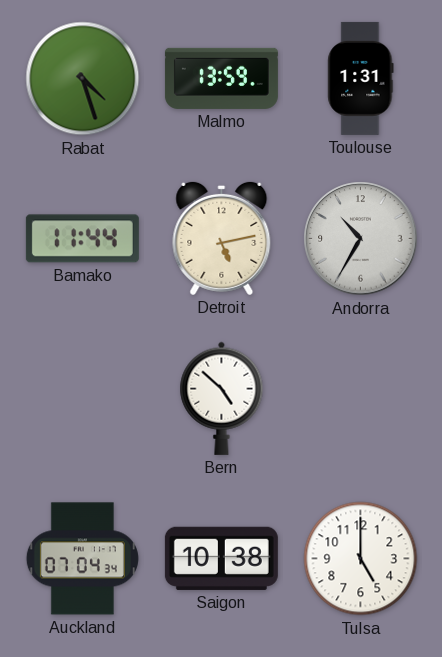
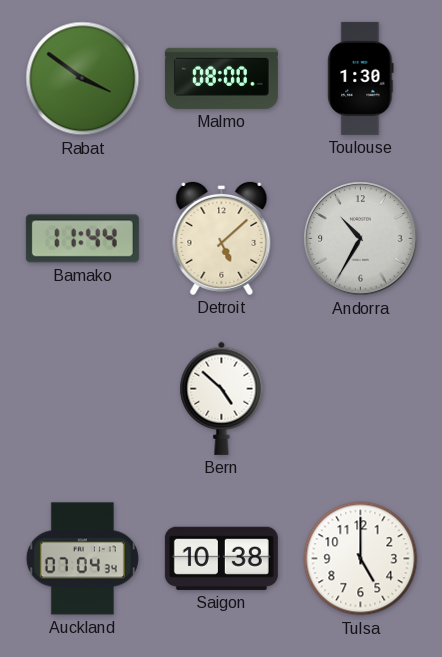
Rabat: 4:27 -> 3:51 (83, 79)
Malmo: 13:59 -> 08:00 (221, 78)
Toulouse: 1:31 -> 1:30 (361, 78)
Detroit: 5:13 -> 5:08 (222, 238)
